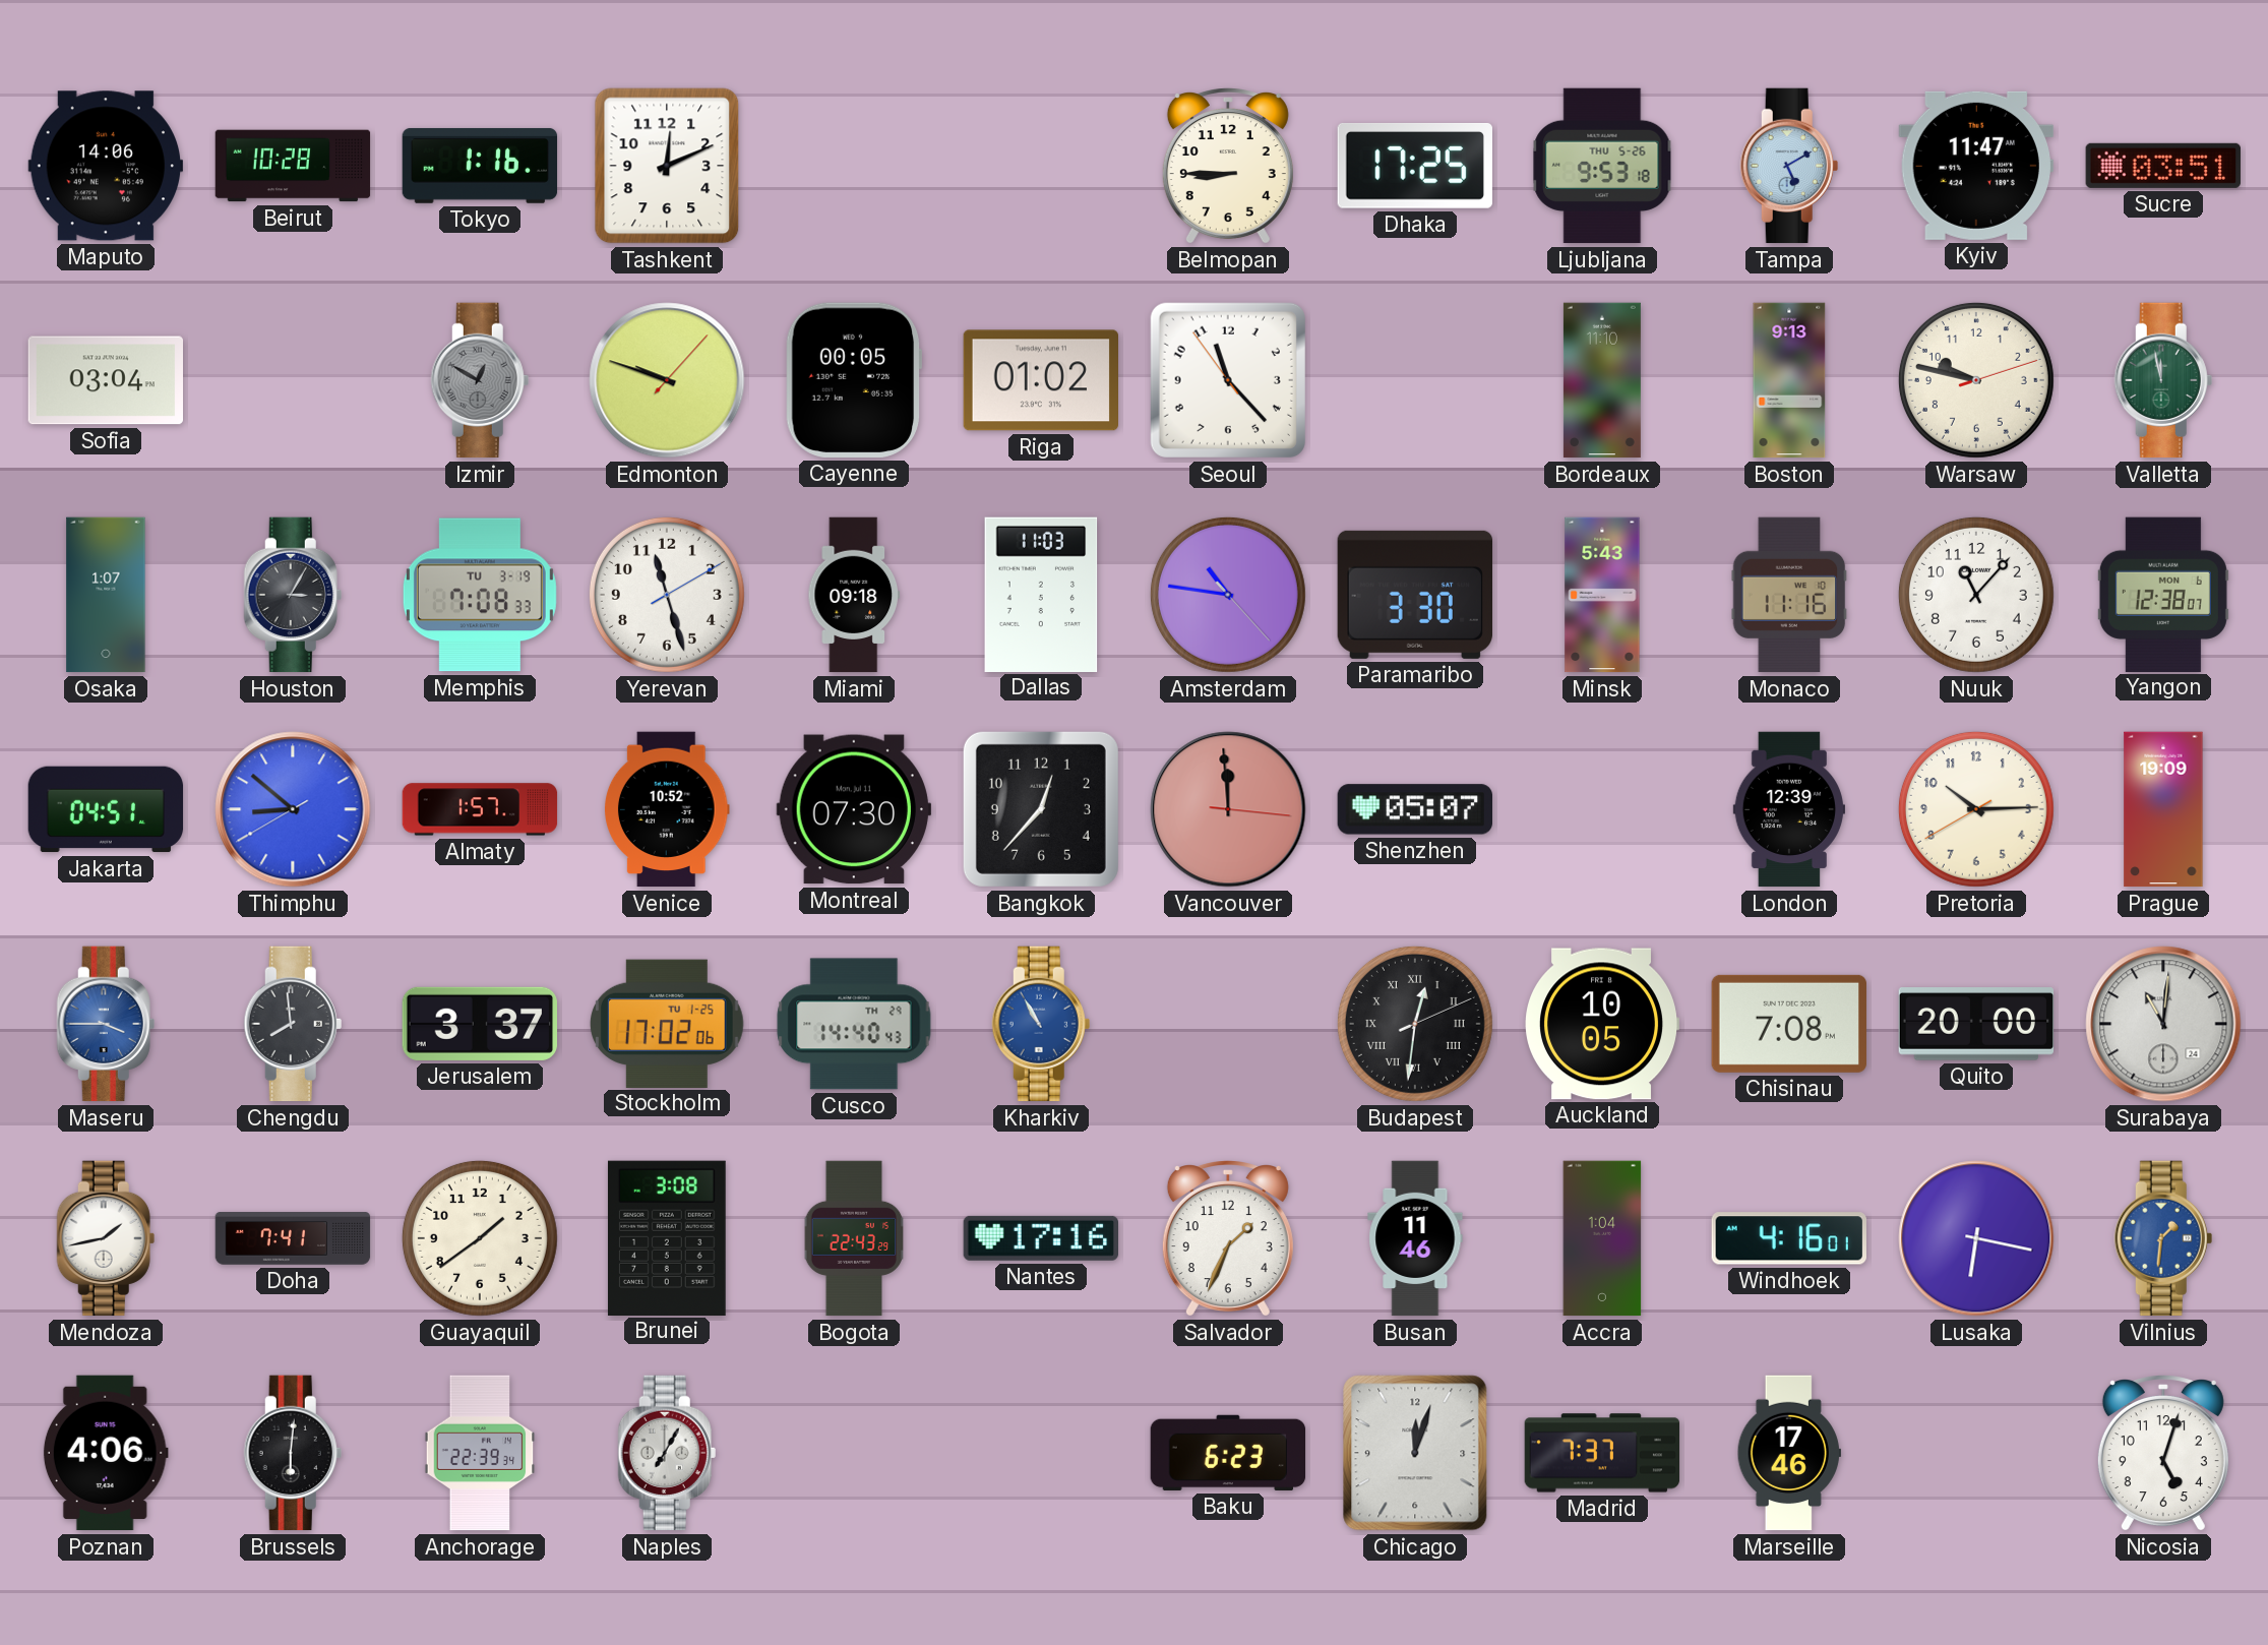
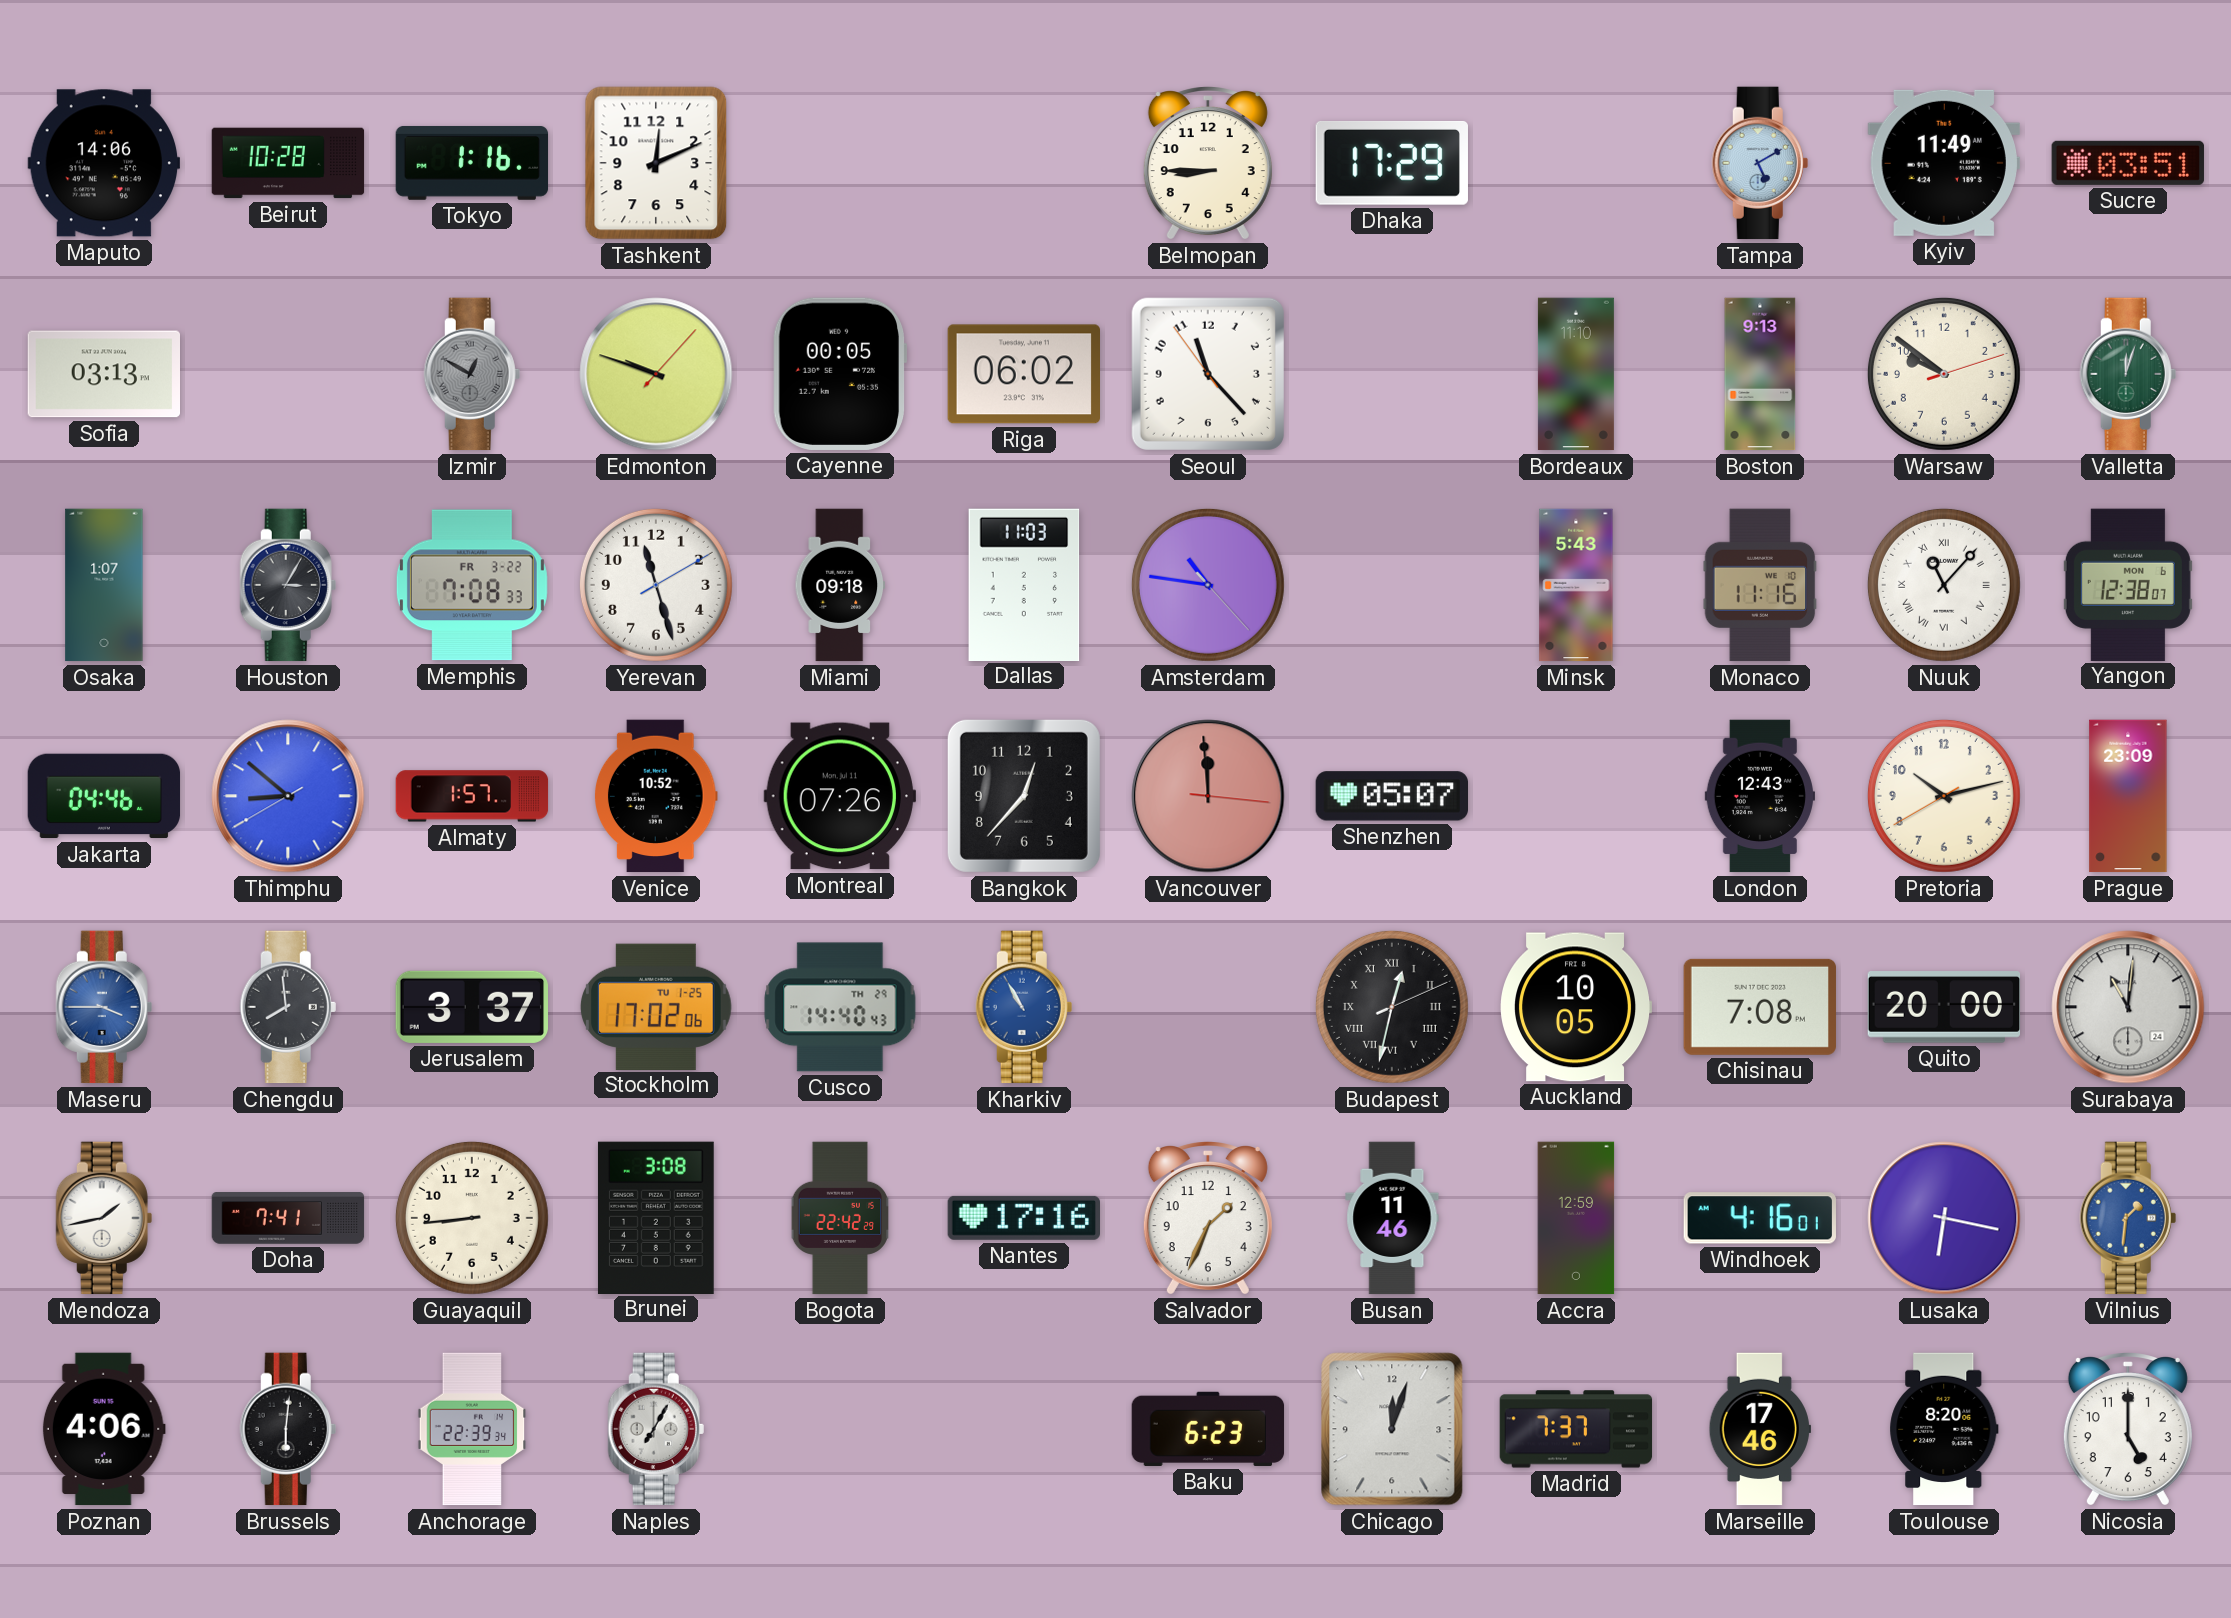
Dhaka: 17:25 -> 17:29 (1391, 163)
Ljubljana: 9:53 -> none (1602, 166)
Kyiv: 11:47 -> 11:49 (1944, 163)
Sofia: 03:04 -> 03:13 (103, 374)
Riga: 01:02 -> 06:02 (1023, 374)
Warsaw: 9:47 -> 9:51 (1944, 374)
Valletta: 11:58 -> 12:03 (2128, 374)
Memphis date: TU 3-19 -> FR 3-22 (472, 585)
Paramaribo: 3:30 -> none (1414, 595)
Nuuk numerals: Arabic -> Roman (1944, 585)
Jakarta: 04:51 -> 04:46 (104, 796)
Montreal: 07:30 -> 07:26 (839, 796)
London: 12:39 -> 12:43 (1759, 796)
Pretoria: 10:14 -> 10:12 (1944, 796)
Prague: 19:09 -> 23:09 (2128, 796)
Budapest: 12:31 -> 12:32 (1392, 1007)
Guayaquil: 1:39 -> 8:44 (472, 1218)
Bogota: 22:43 -> 22:42 (840, 1218)
Accra: 1:04 -> 12:59 (1576, 1218)
Toulouse: none -> 8:20 (1944, 1429)
Nicosia: 5:03 -> 5:00 (2128, 1430)
